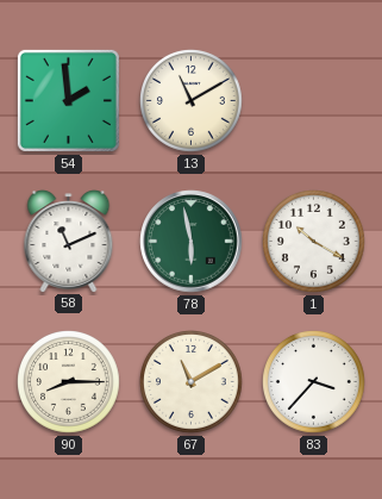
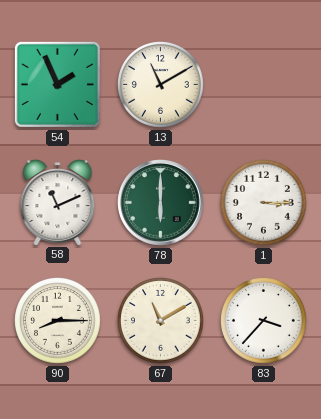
54: 1:59 -> 1:56 (57, 84)
78: 5:58 -> 6:00 (161, 203)
1: 10:20 -> 3:15 (264, 203)
